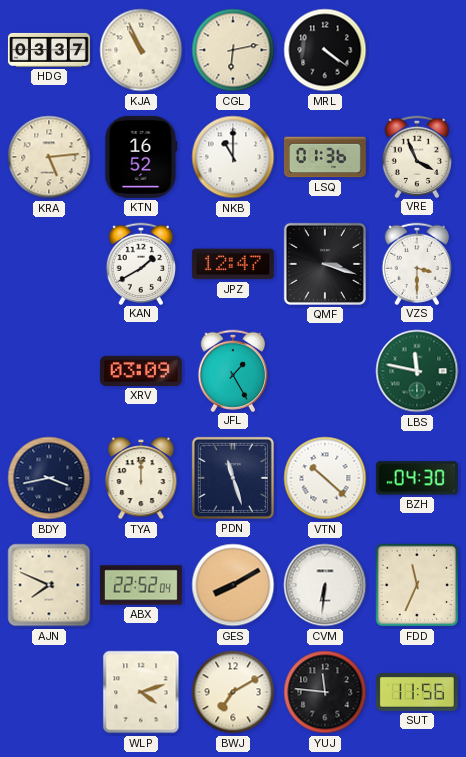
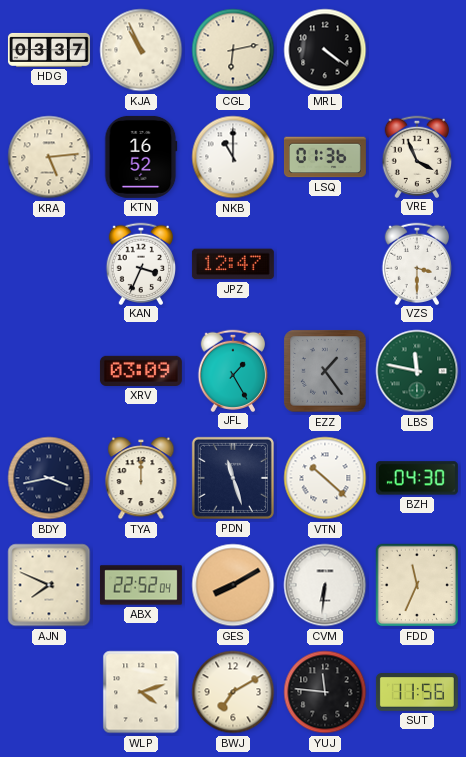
KAN: 1:40 -> 3:34 (140, 263)
QMF: 3:18 -> none (325, 264)
EZZ: none -> 1:24 (325, 371)
